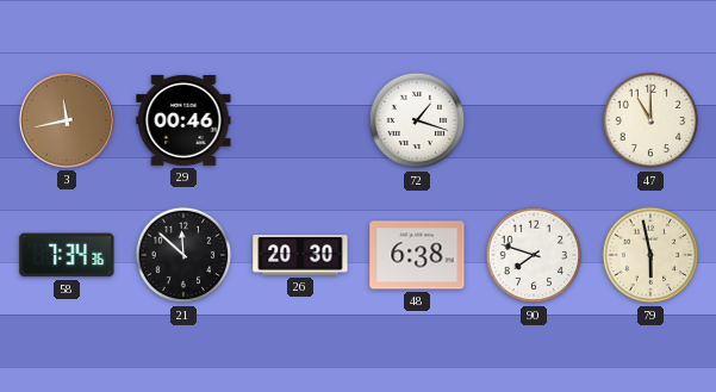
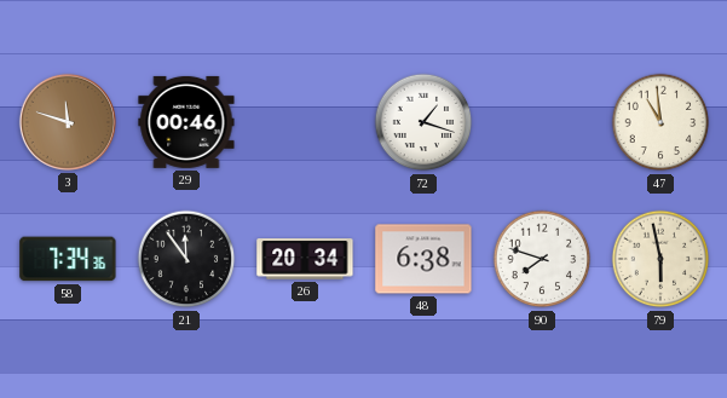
3: 11:43 -> 11:48 (68, 122)
47: 11:00 -> 10:59 (660, 122)
21: 11:52 -> 11:54 (186, 259)
26: 20:30 -> 20:34 (305, 259)
